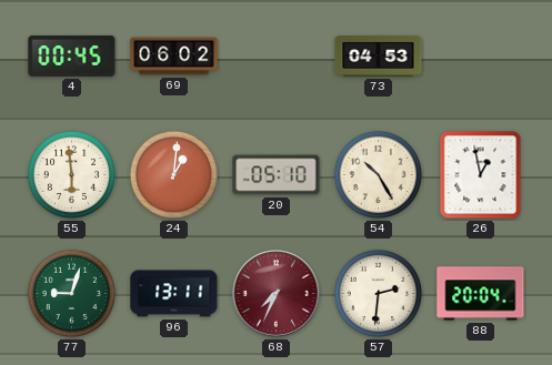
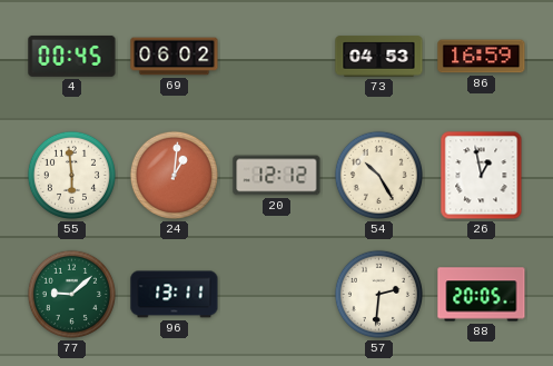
86: none -> 16:59 (482, 57)
20: 05:10 -> 12:12 (277, 176)
77: 9:03 -> 9:08 (71, 294)
68: 7:34 -> none (277, 294)
88: 20:04 -> 20:05 (482, 295)
